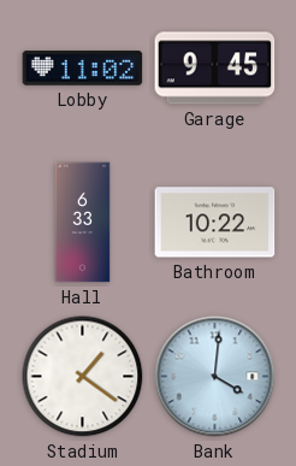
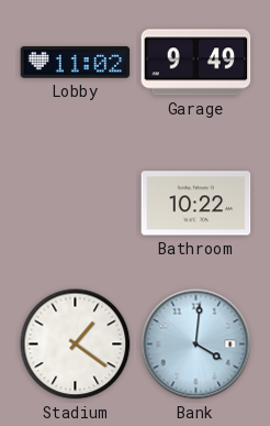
Garage: 9:45 -> 9:49 (196, 63)
Hall: 6:33 -> none (83, 223)
